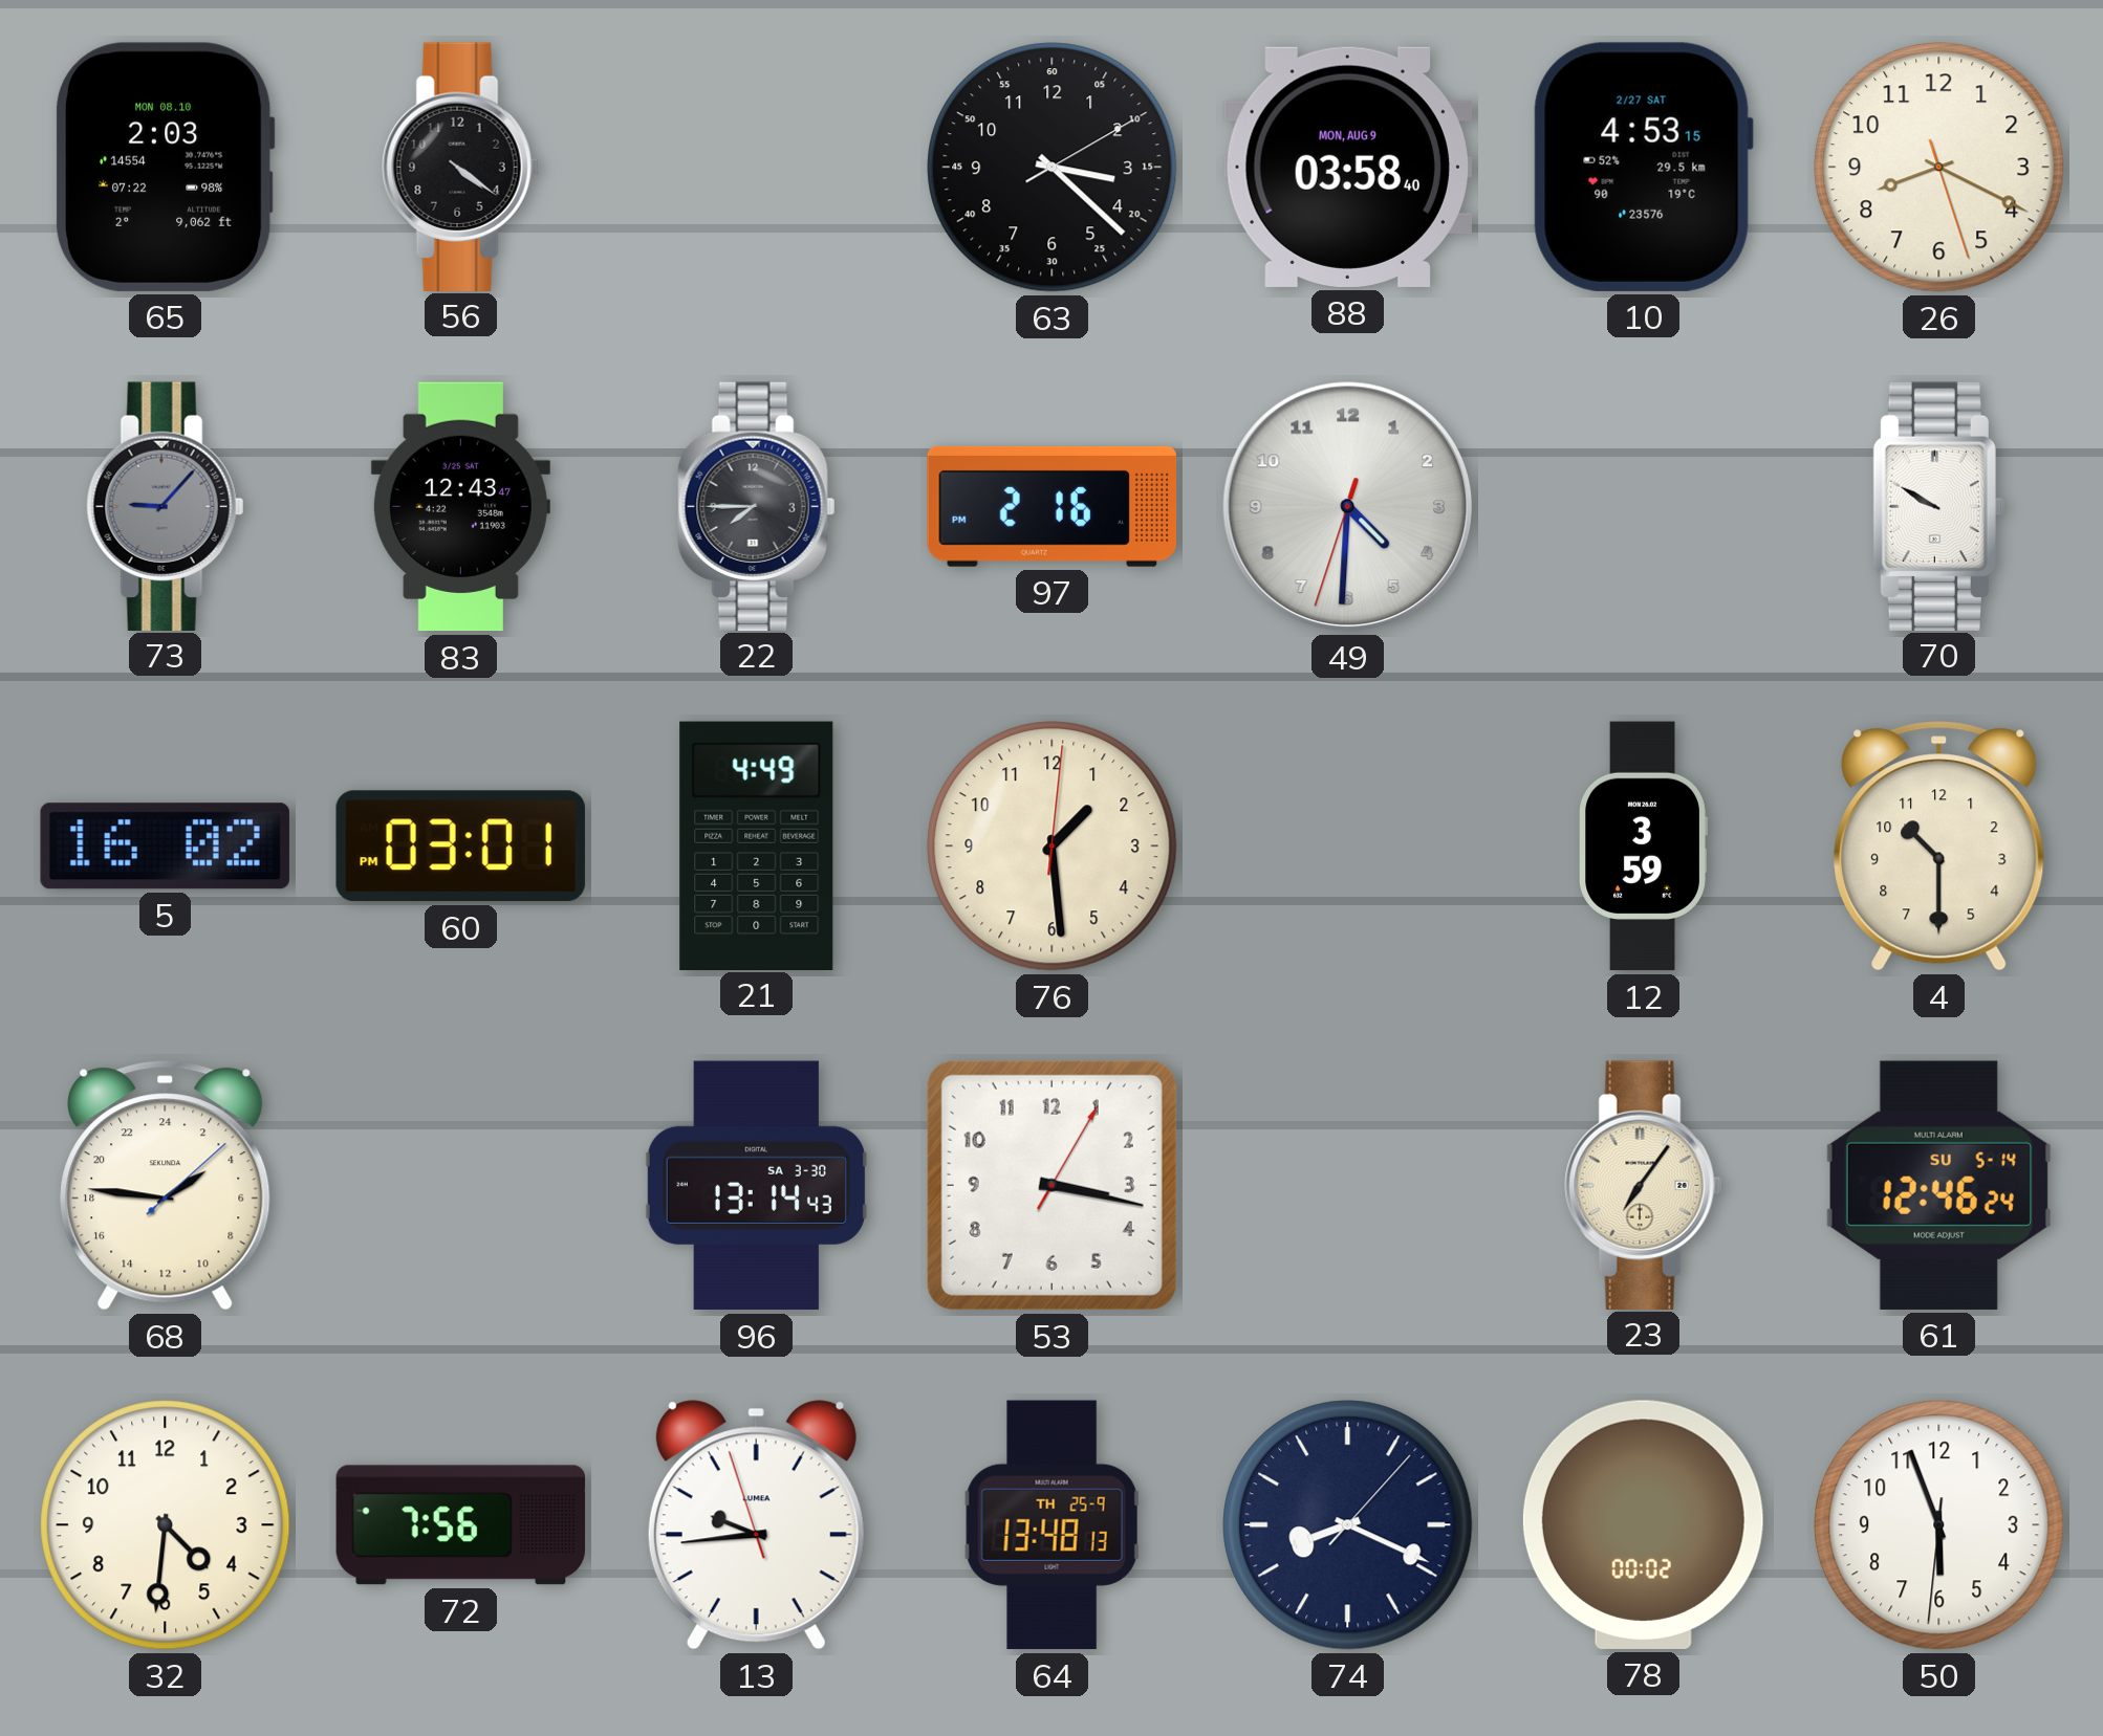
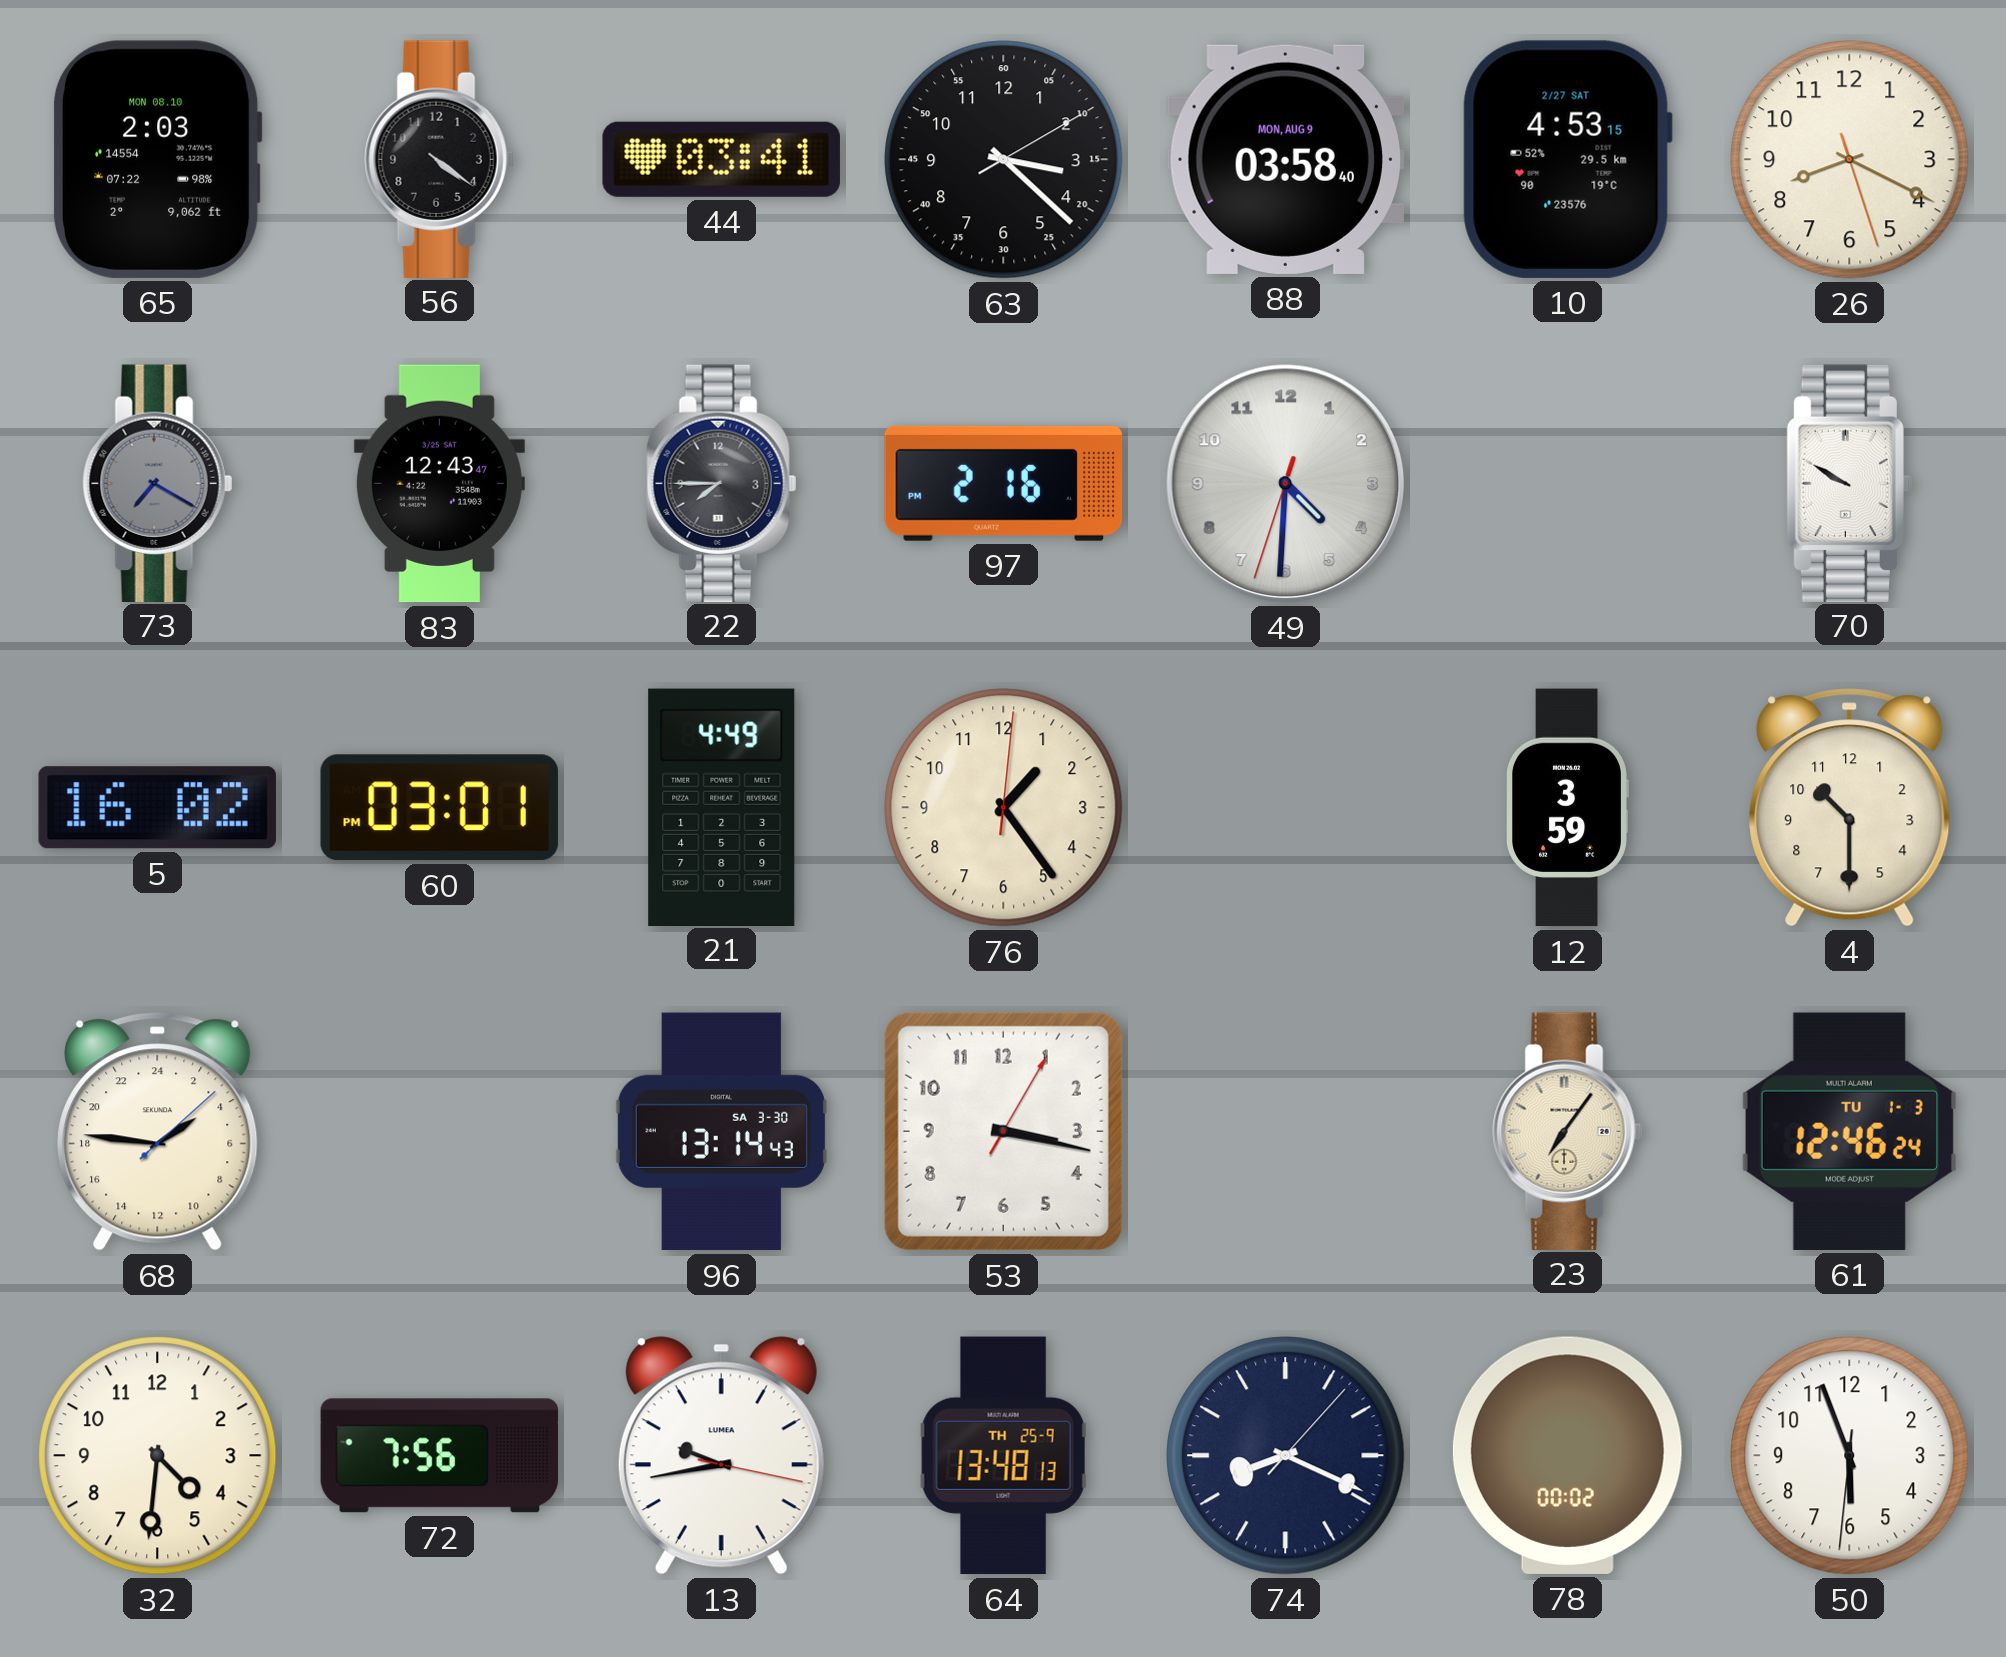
44: none -> 03:41 (721, 159)
73: 9:07 -> 7:20 (158, 483)
76: 1:29 -> 1:24 (1004, 808)
61 date: SU 5-14 -> TU 1-3 (1849, 1131)
13: 9:43:57 -> 9:43:17 (721, 1456)
